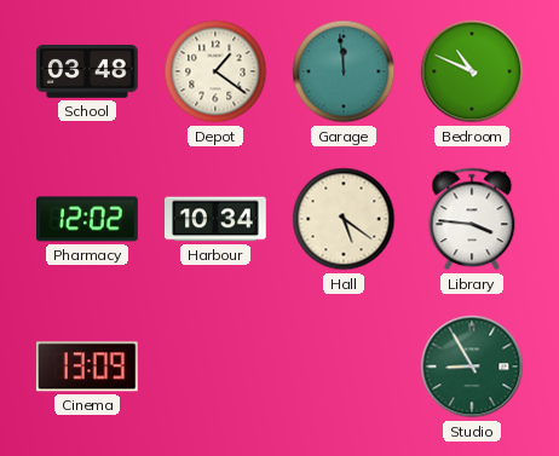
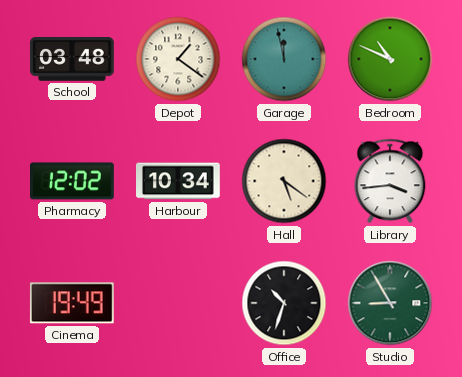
Garage: 11:59 -> 11:58 (284, 59)
Library: 3:46 -> 3:44 (390, 181)
Cinema: 13:09 -> 19:49 (72, 303)
Office: none -> 10:33 (284, 303)
